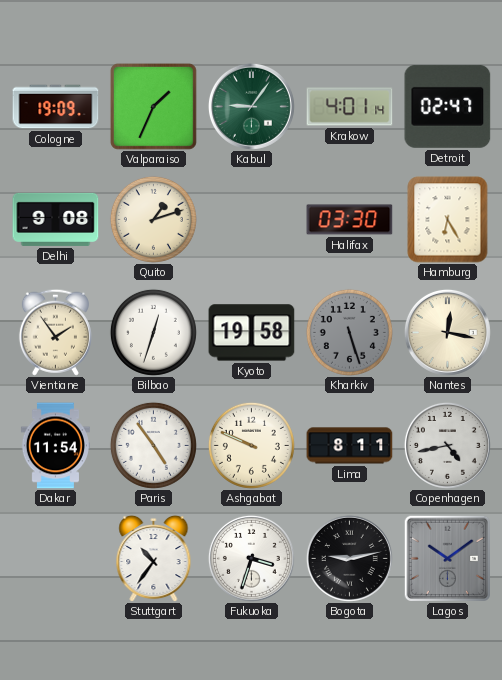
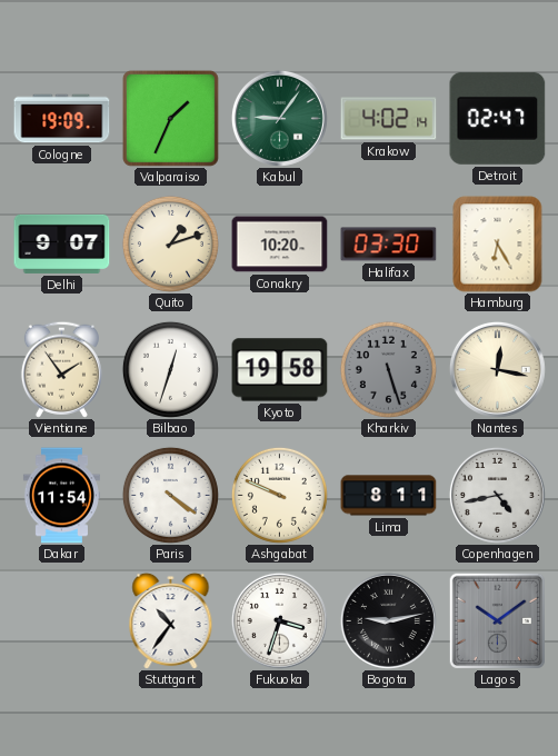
Krakow: 4:01 -> 4:02 (389, 119)
Delhi: 9:08 -> 9:07 (62, 243)
Conakry: none -> 10:20 (280, 245)
Paris: 4:54 -> 4:21 (170, 495)
